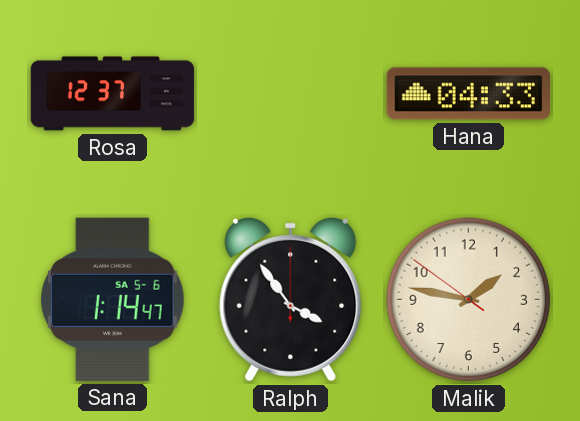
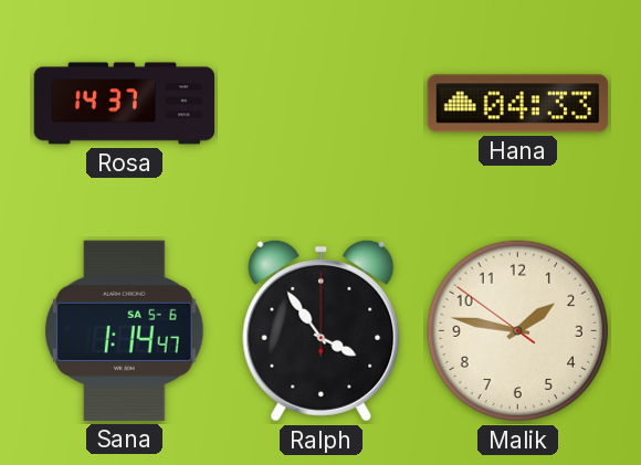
Rosa: 12:37 -> 14:37 (125, 104)
